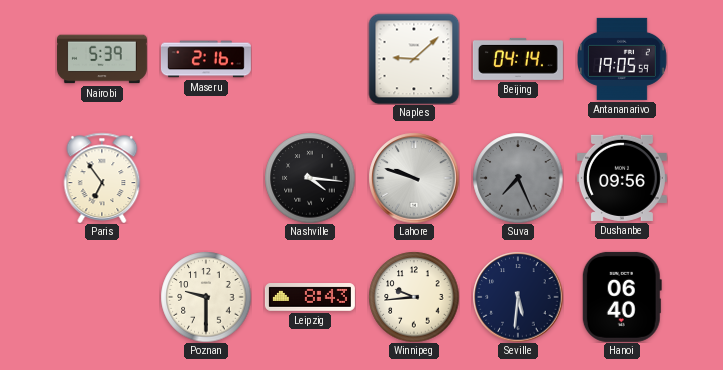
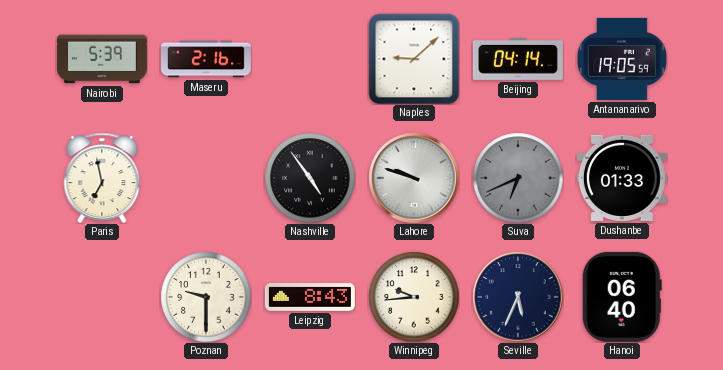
Paris: 6:54 -> 6:58 (102, 178)
Nashville: 4:16 -> 4:54 (310, 178)
Suva: 7:26 -> 6:41 (518, 178)
Dushanbe: 09:56 -> 01:33 (622, 178)
Seville: 5:31 -> 5:34 (518, 297)
